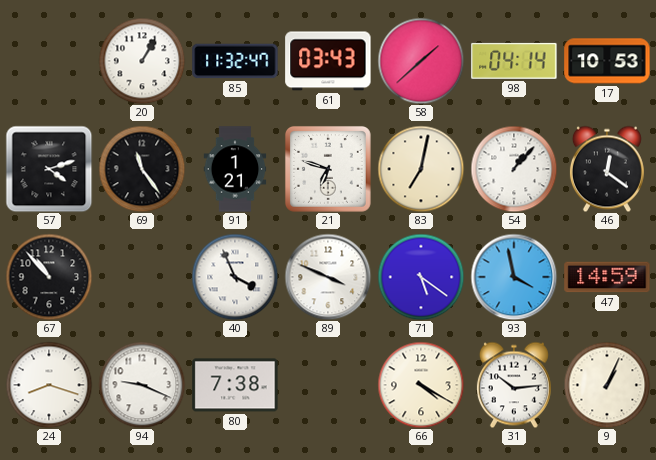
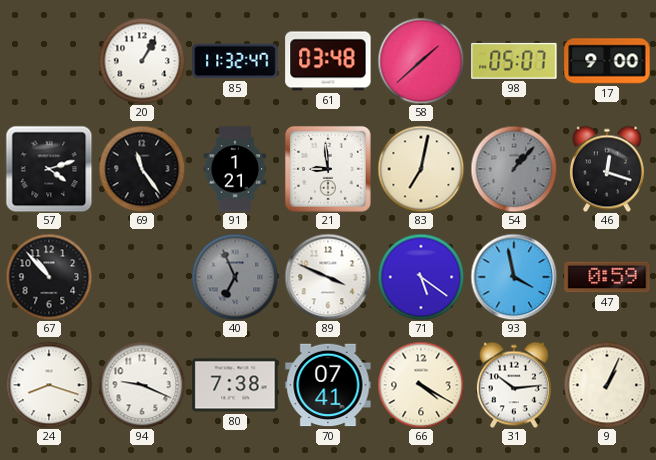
61: 03:43 -> 03:48 (328, 61)
98: 04:14 -> 05:07 (514, 61)
17: 10:53 -> 9:00 (607, 61)
21: 6:48 -> 8:59 (328, 169)
54 dial: white -> grey (514, 169)
46: 12:21 -> 12:18 (607, 169)
40: 3:56 -> 6:56 (235, 277)
40 dial: white -> grey (235, 277)
47: 14:59 -> 0:59 (607, 277)
70: none -> 07:41 (328, 385)
